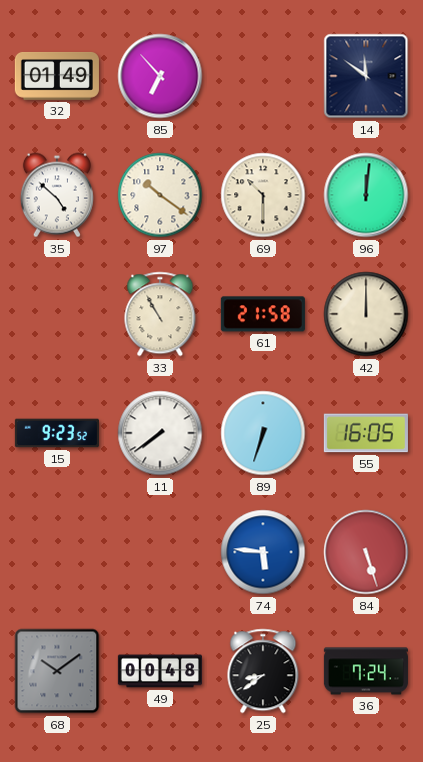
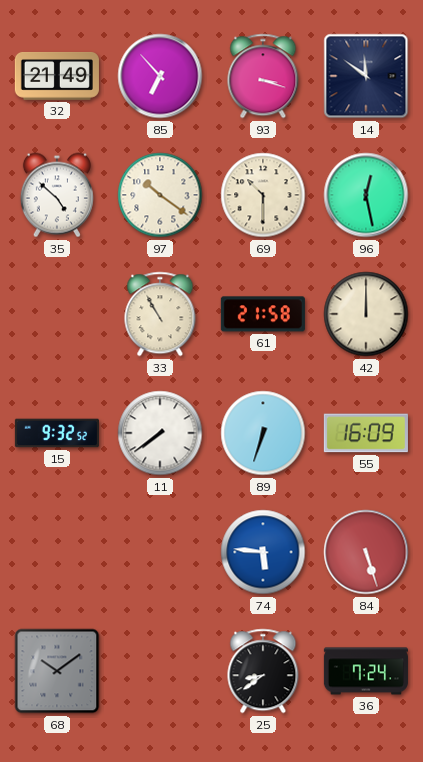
32: 01:49 -> 21:49 (57, 76)
93: none -> 3:18 (263, 76)
96: 12:01 -> 12:28 (366, 195)
15: 9:23 -> 9:32 (57, 433)
55: 16:05 -> 16:09 (366, 433)
49: 00:48 -> none (160, 671)
